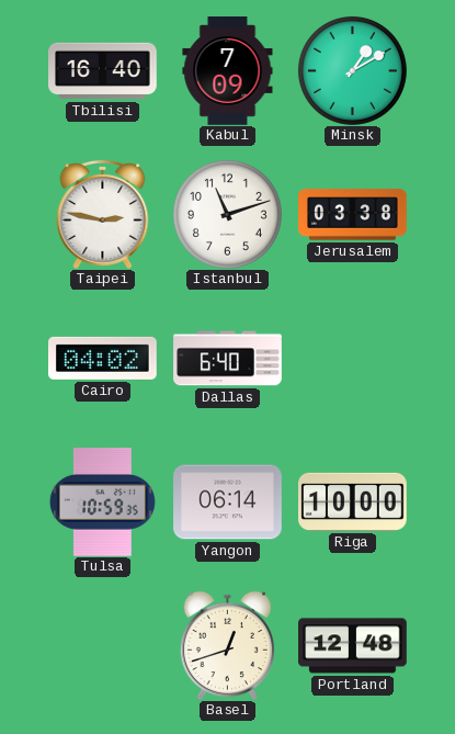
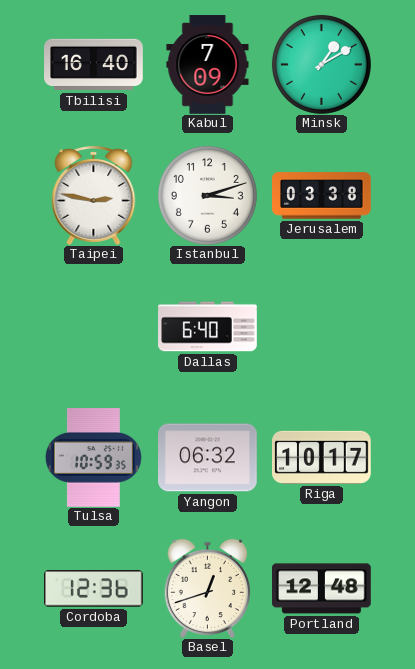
Istanbul: 11:12 -> 3:12 (207, 195)
Cairo: 04:02 -> none (103, 358)
Yangon: 06:14 -> 06:32 (208, 458)
Riga: 10:00 -> 10:17 (322, 457)
Cordoba: none -> 12:36 (94, 589)
